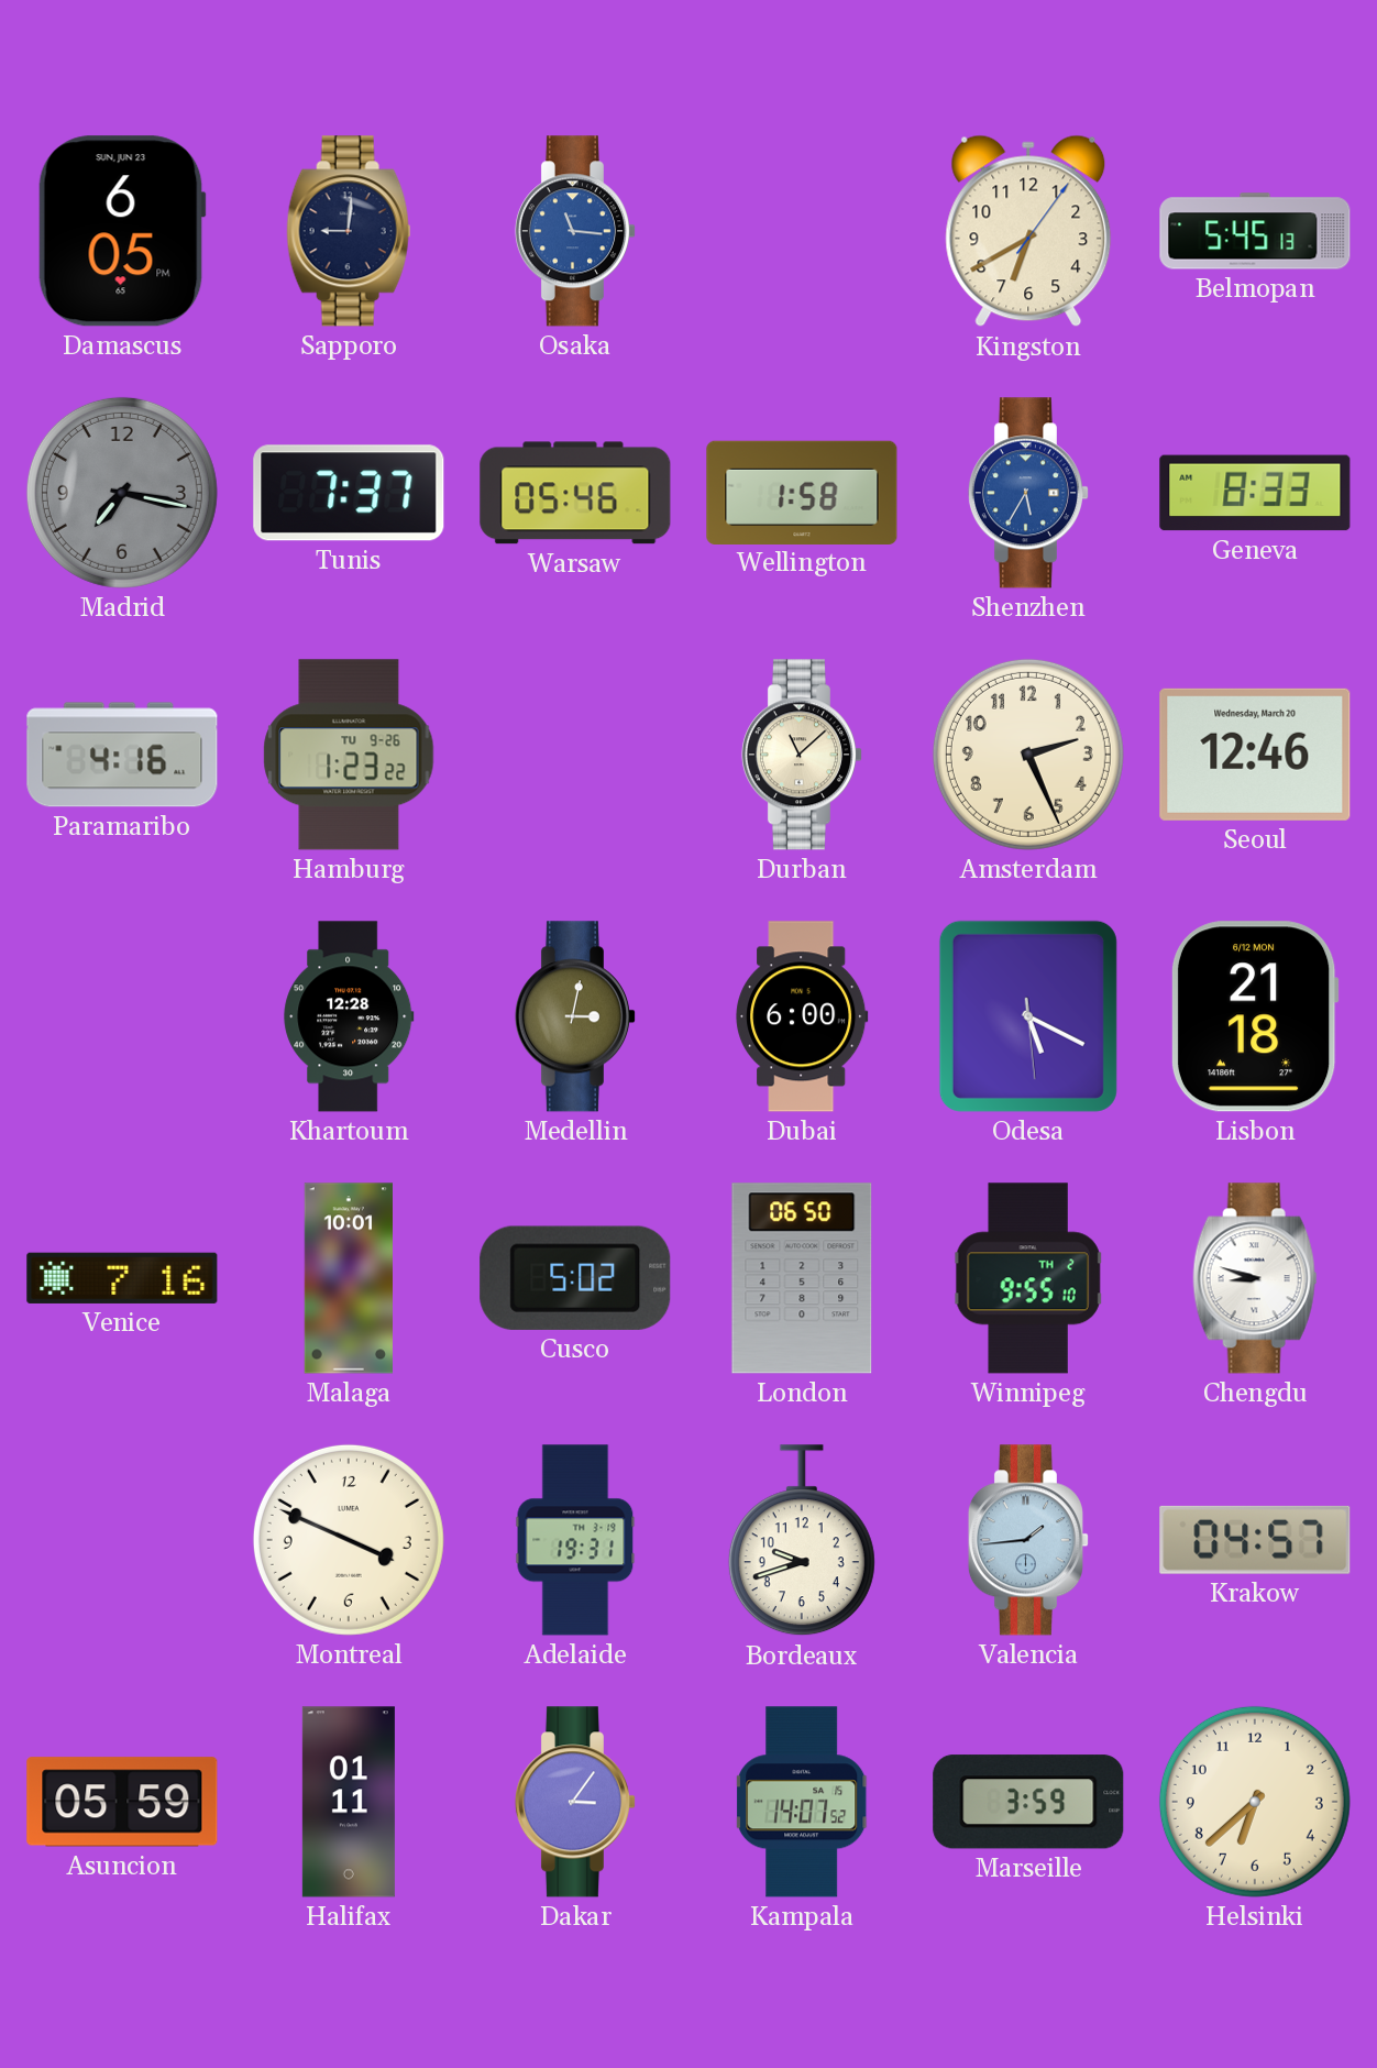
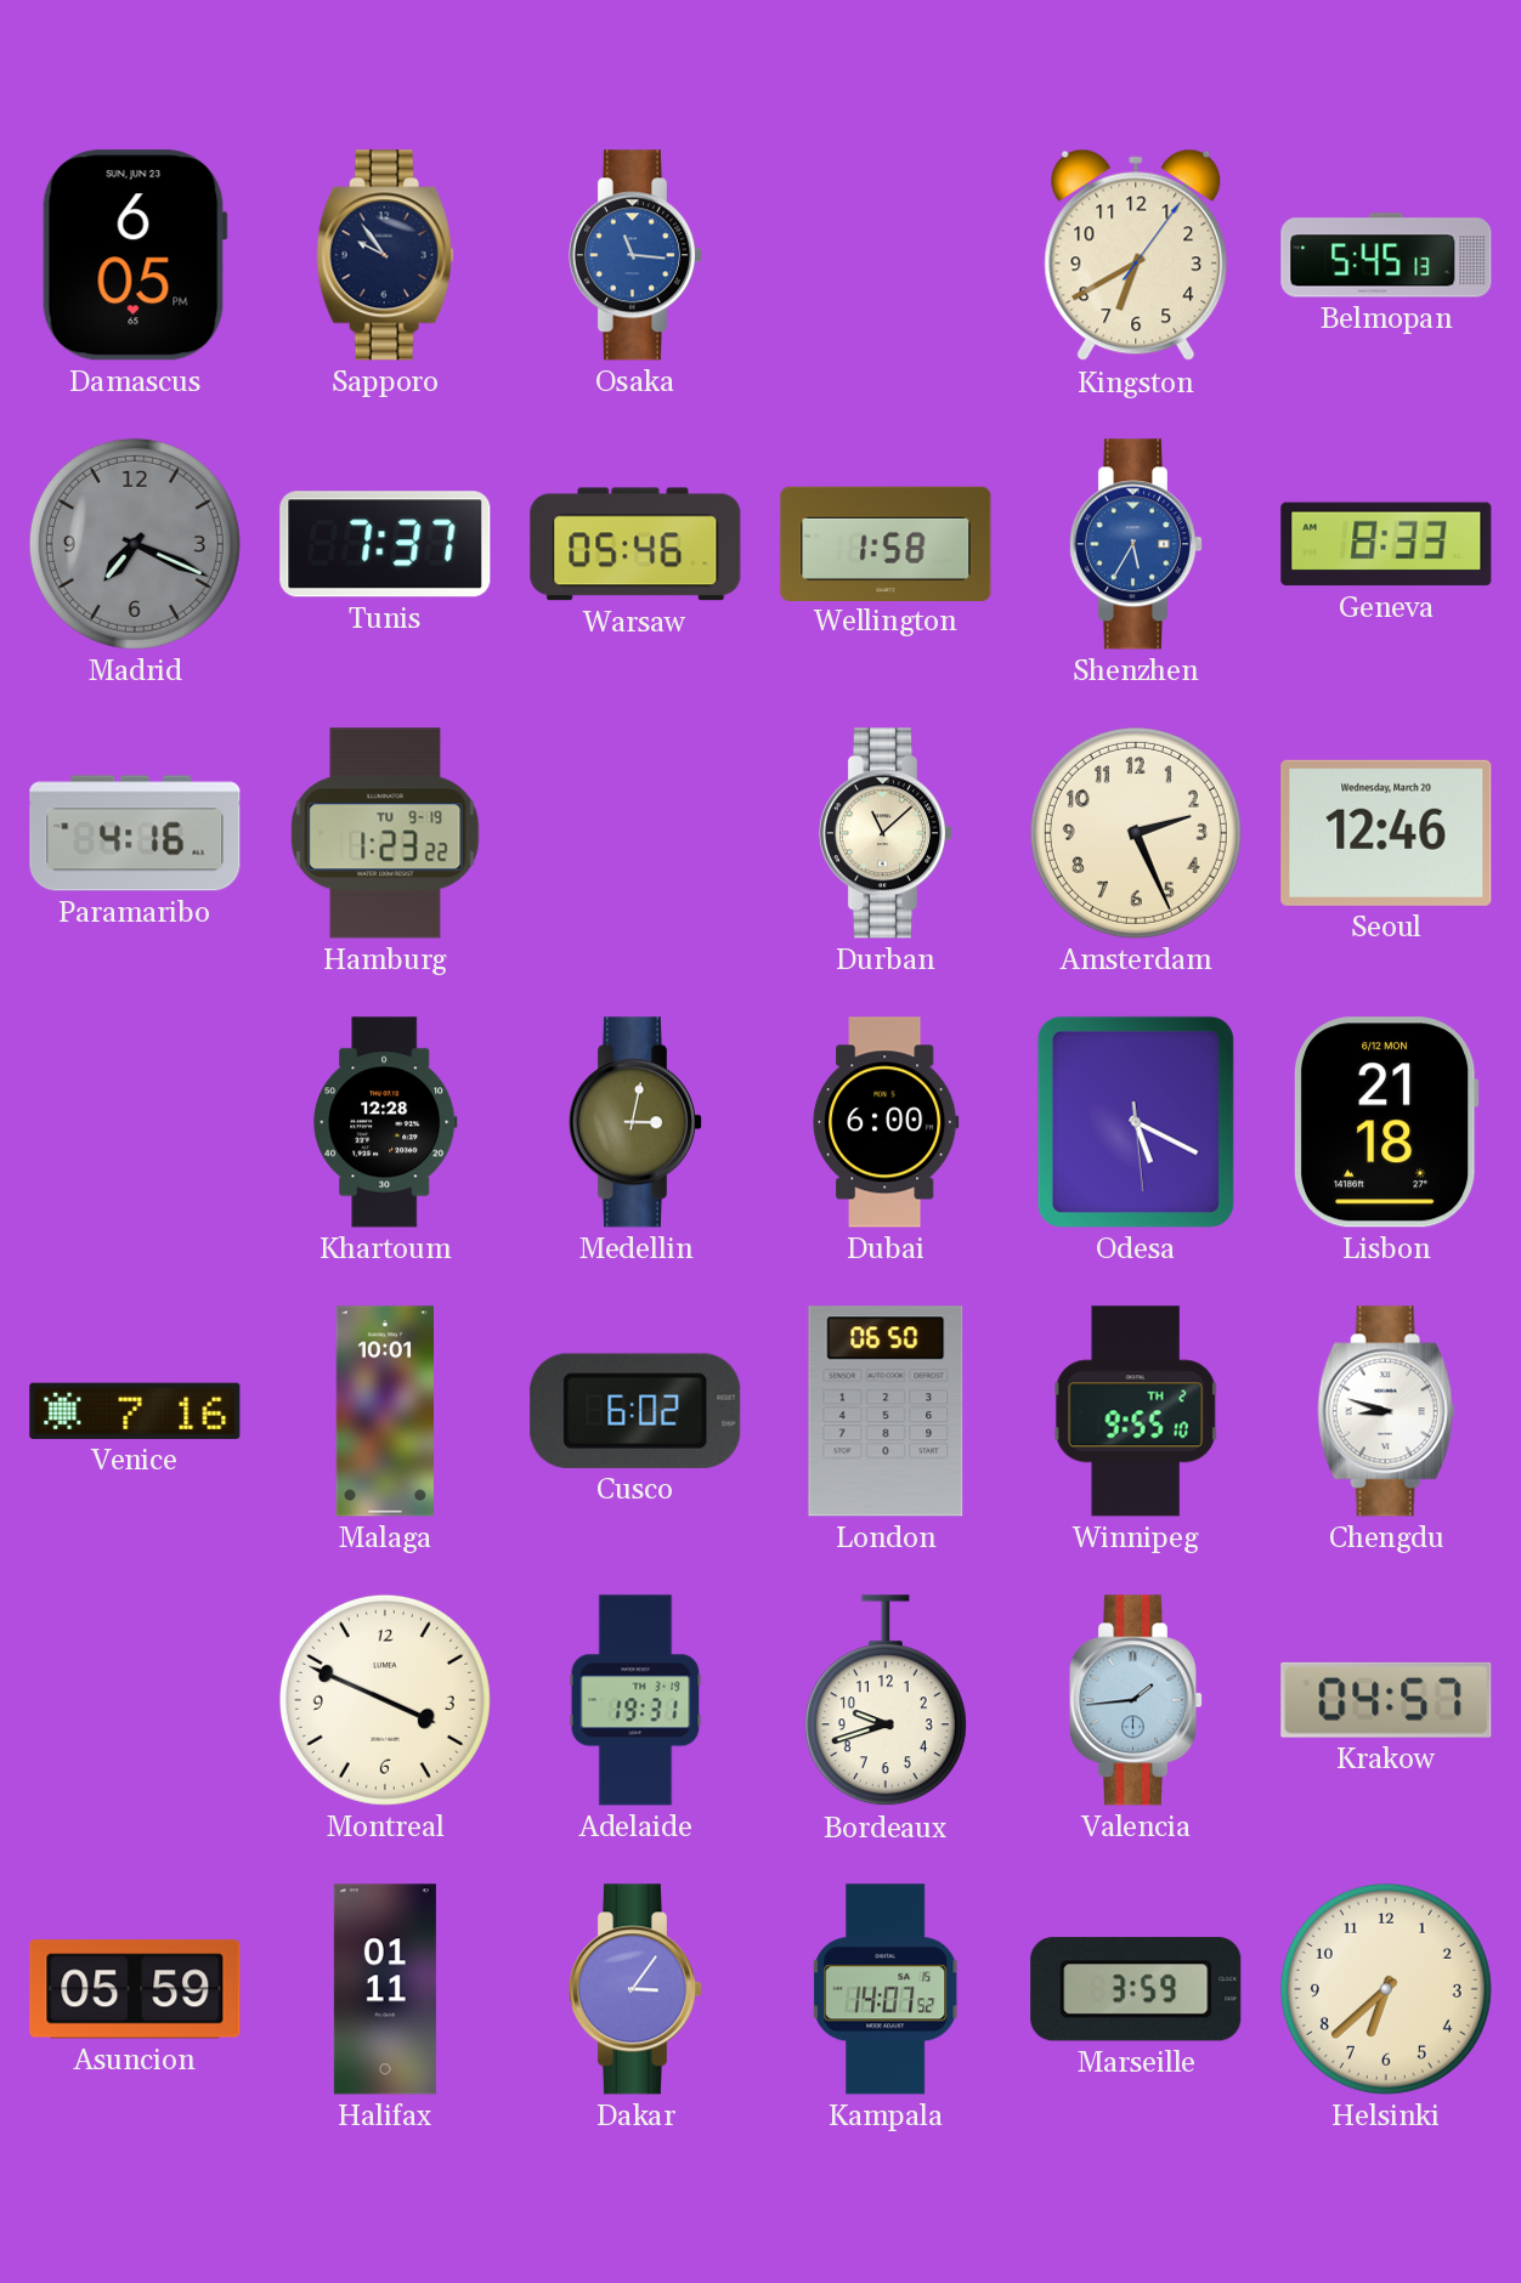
Sapporo: 9:01 -> 9:54 (385, 255)
Madrid: 7:17 -> 7:19 (135, 544)
Hamburg date: TU 9-26 -> TU 9-19 (385, 833)
Cusco: 5:02 -> 6:02 (635, 1411)
